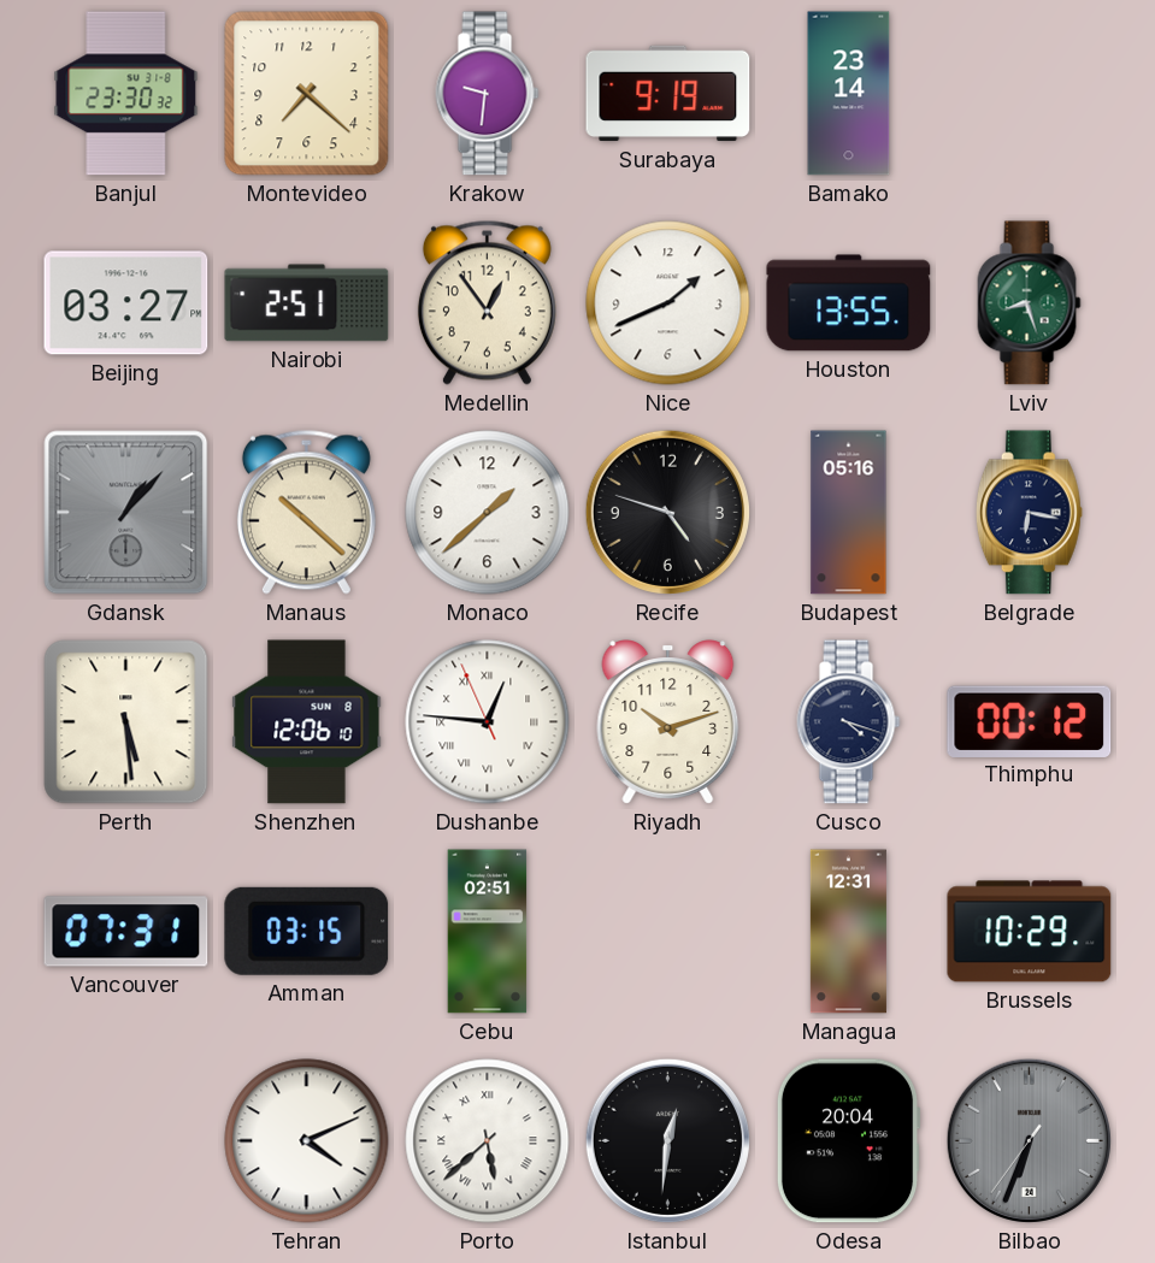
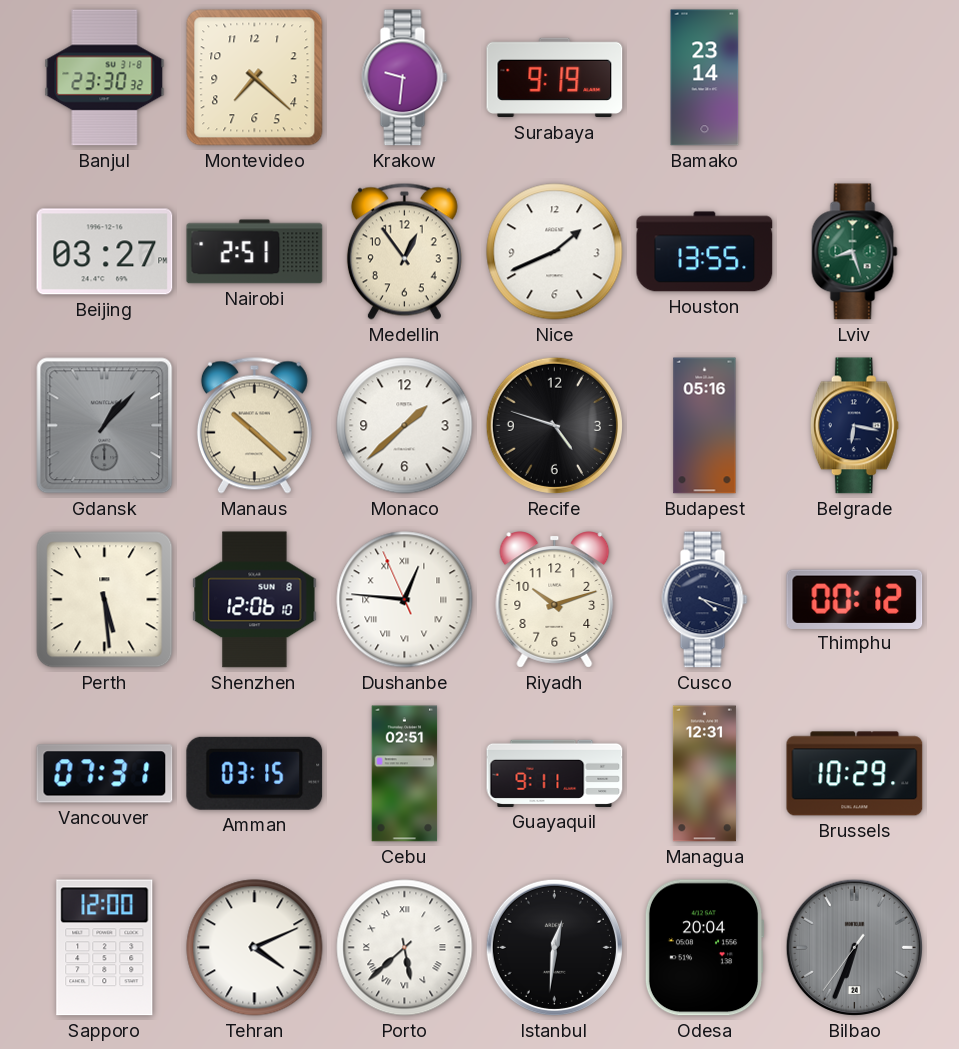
Guayaquil: none -> 9:11 (555, 773)
Sapporo: none -> 12:00 (105, 948)
